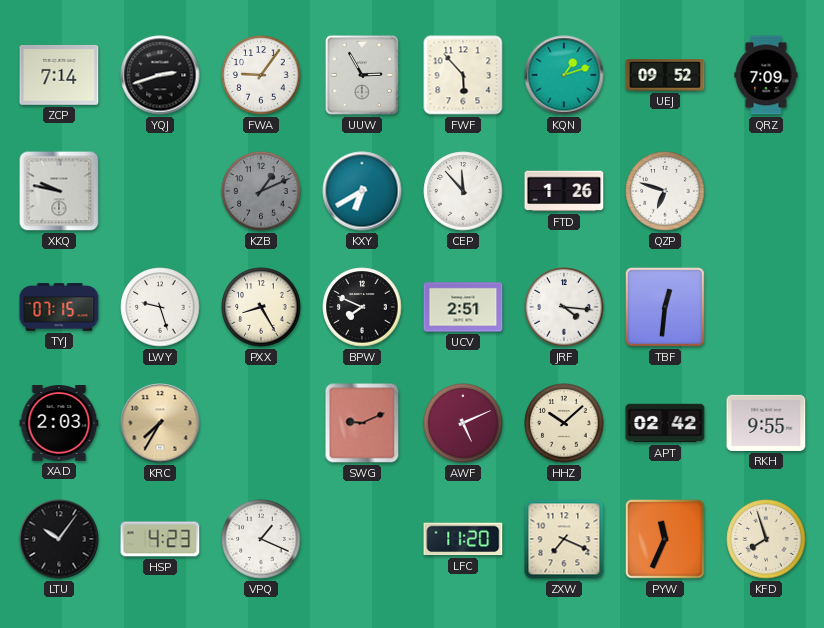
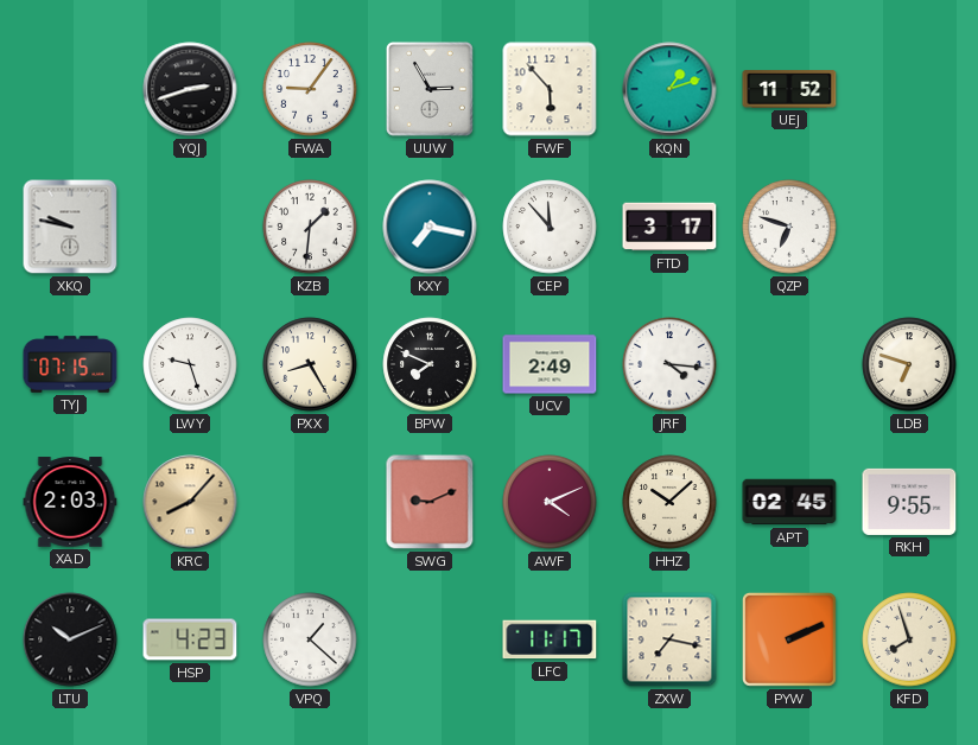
ZCP: 7:14 -> none (59, 75)
UEJ: 09:52 -> 11:52 (789, 89)
QRZ: 7:09 -> none (766, 75)
KZB: 1:11 -> 1:31 (310, 227)
KZB dial: grey -> white (310, 227)
KXY: 6:40 -> 7:17 (430, 227)
FTD: 1:26 -> 3:17 (669, 227)
UCV: 2:51 -> 2:49 (550, 364)
TBF: 12:31 -> none (665, 307)
LDB: none -> 6:48 (909, 364)
KRC: 7:35 -> 8:07 (190, 502)
AWF: 5:11 -> 4:11 (550, 502)
APT: 02:42 -> 02:45 (789, 502)
LTU: 10:06 -> 10:11 (70, 639)
VPQ: 1:19 -> 1:22 (310, 639)
LFC: 11:20 -> 11:17 (550, 639)
ZXW: 7:19 -> 7:17 (669, 639)
PYW: 11:34 -> 2:11 (789, 639)
